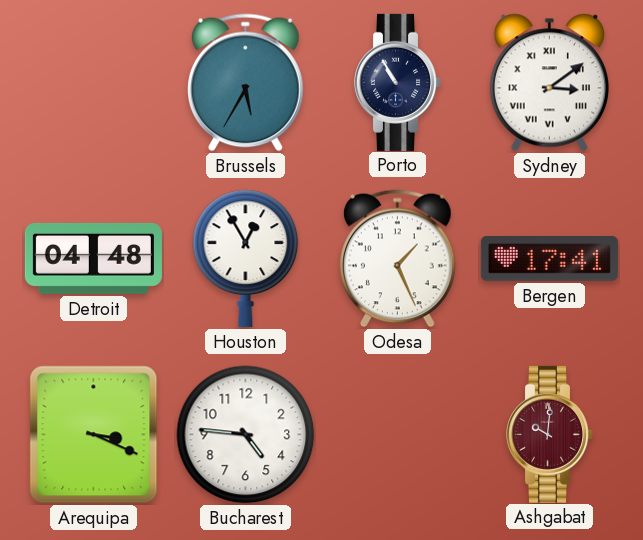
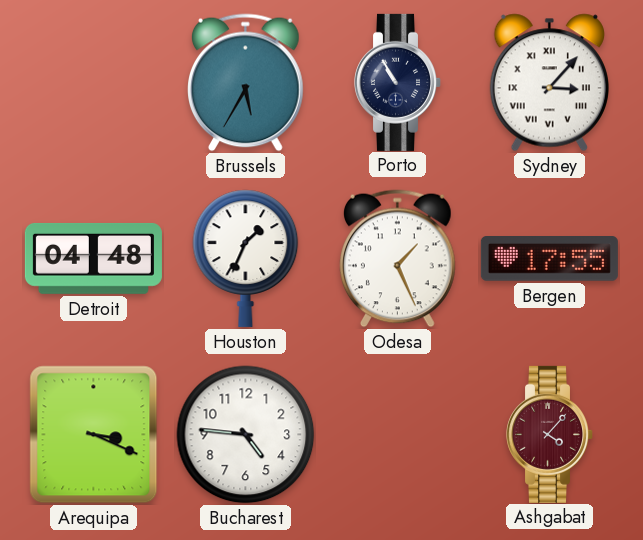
Sydney: 3:09 -> 3:07 (549, 83)
Houston: 12:55 -> 1:34 (246, 258)
Bergen: 17:41 -> 17:55 (549, 259)
Ashgabat: 10:01 -> 4:07 (549, 434)
